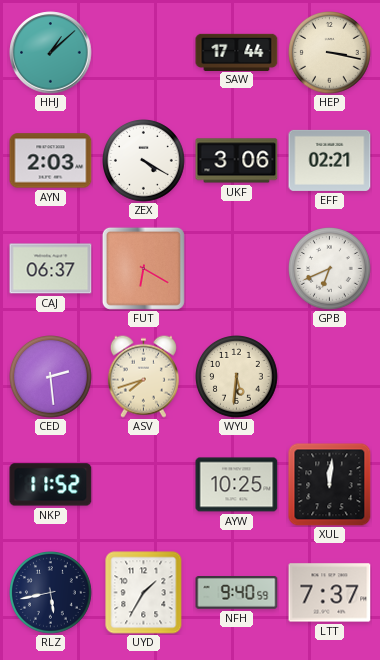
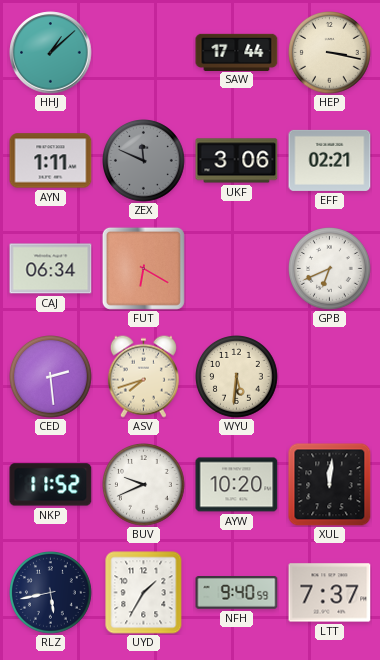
AYN: 2:03 -> 1:11 (51, 161)
ZEX: 4:20 -> 11:49 (144, 161)
ZEX dial: white -> grey (144, 161)
CAJ: 06:37 -> 06:34 (51, 269)
BUV: none -> 9:41 (144, 485)
AYW: 10:25 -> 10:20 (237, 485)
